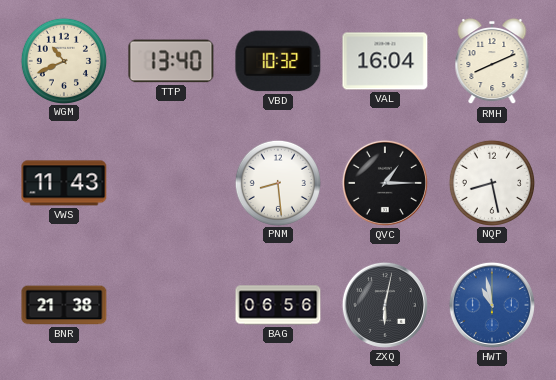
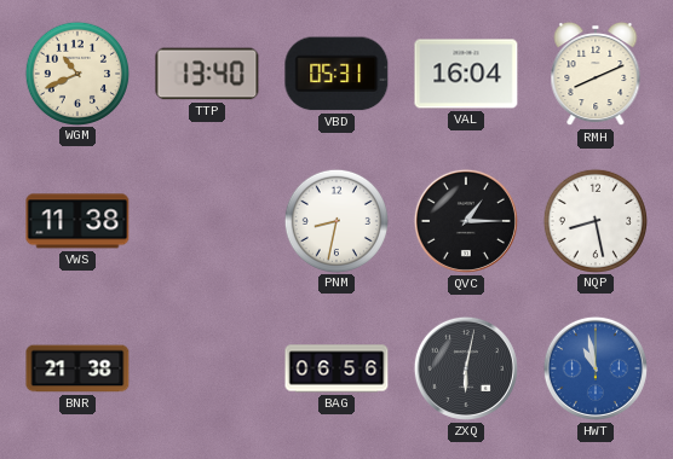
VBD: 10:32 -> 05:31 (336, 74)
VWS: 11:43 -> 11:38 (77, 221)
PNM: 8:29 -> 8:32 (335, 220)
